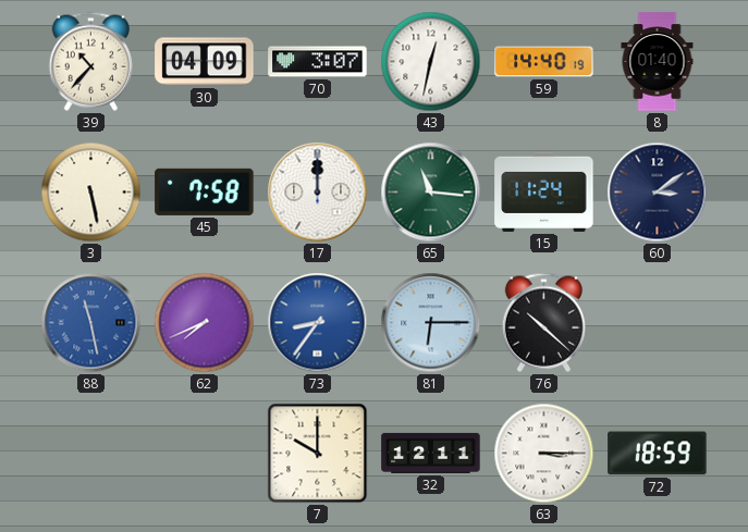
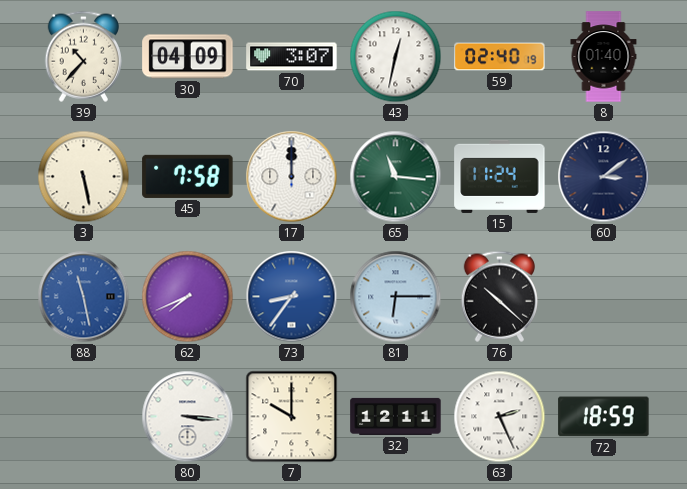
59: 14:40 -> 02:40 (500, 57)
80: none -> 3:16 (188, 417)
63: 3:15 -> 2:26 (500, 417)
